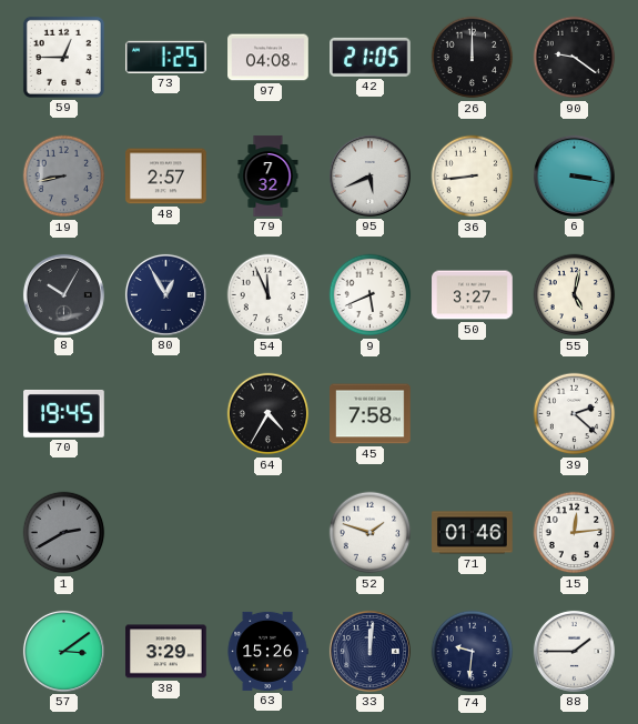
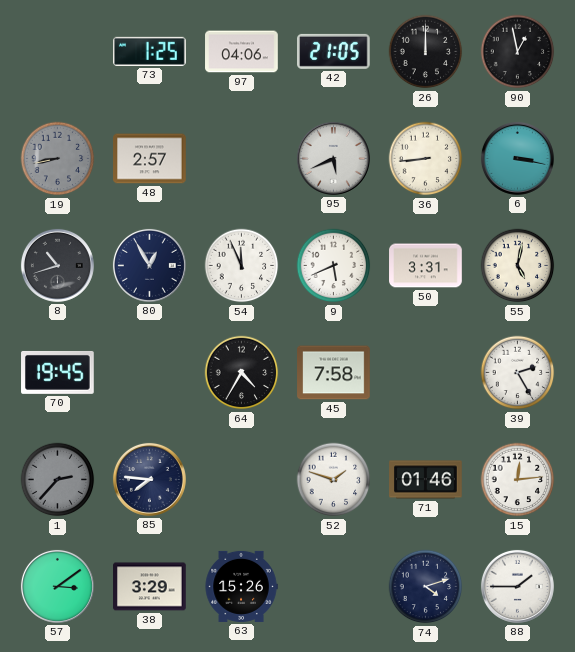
59: 12:45 -> none (63, 57)
97: 04:08 -> 04:06 (242, 52)
90: 9:21 -> 12:58 (518, 52)
79: 7:32 -> none (269, 177)
8: 10:05 -> 10:42 (57, 265)
50: 3:27 -> 3:31 (426, 266)
39: 2:22 -> 2:25 (518, 373)
1: 2:40 -> 2:37 (58, 480)
85: none -> 7:46 (149, 479)
33: 12:01 -> none (369, 651)
74: 9:31 -> 4:12 (426, 587)
